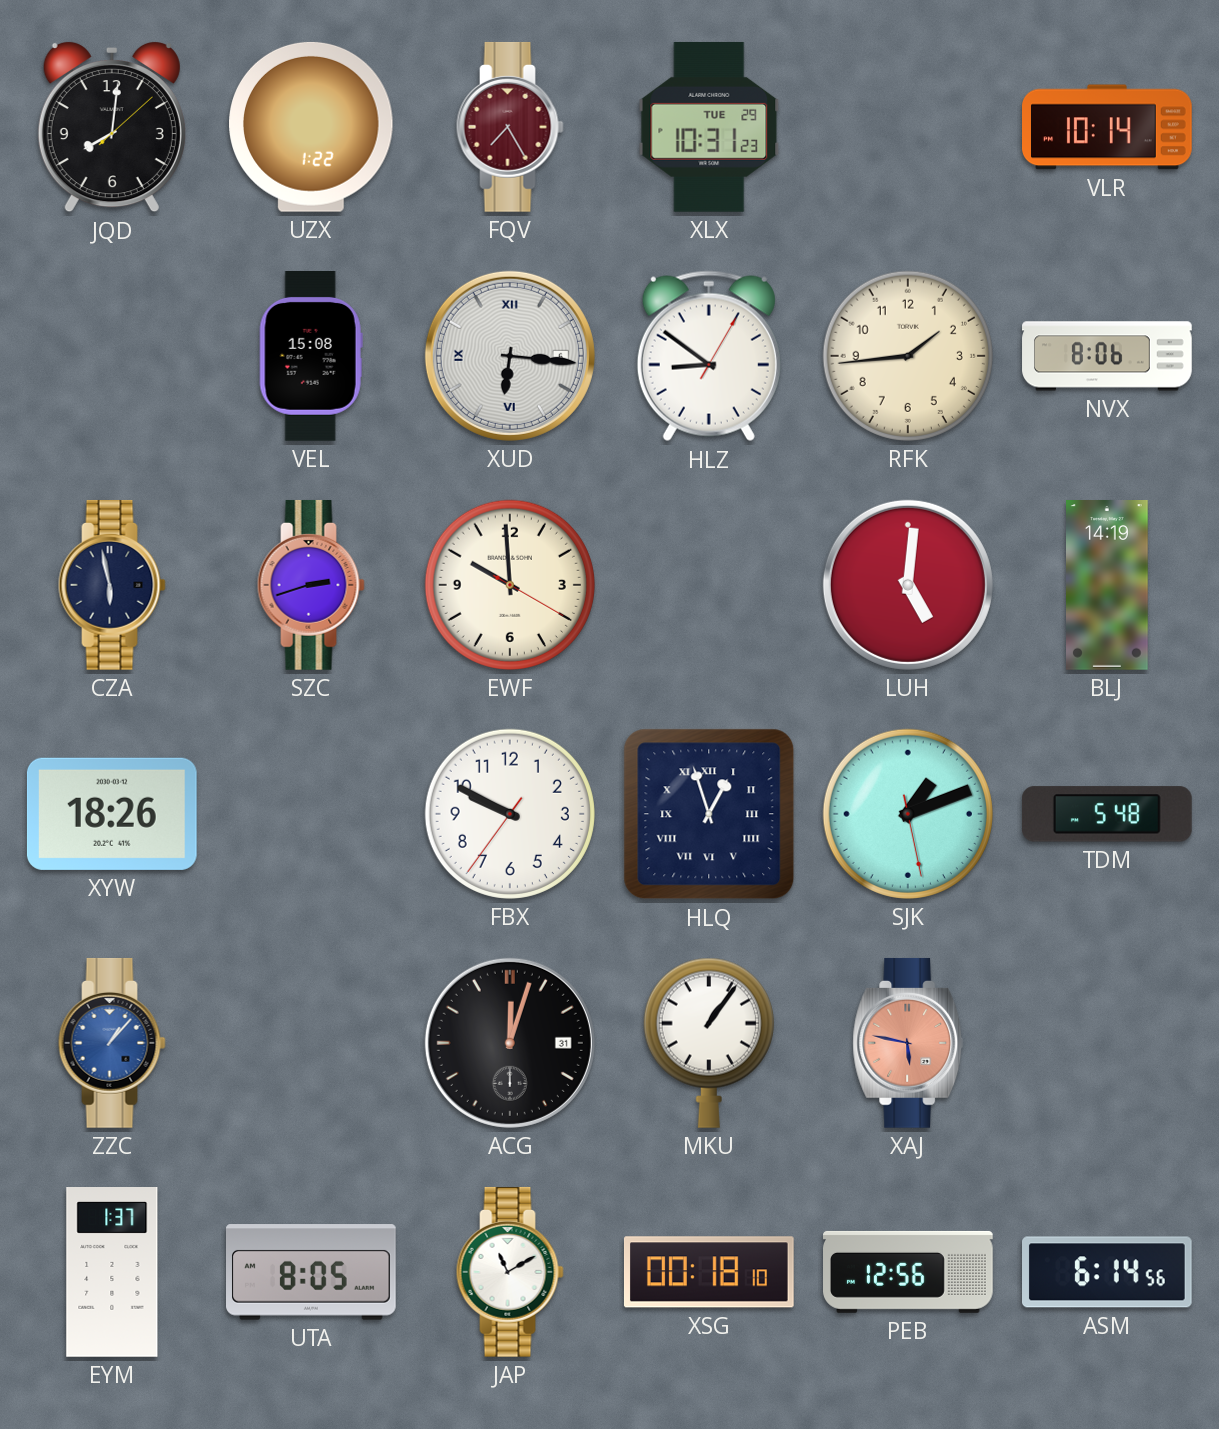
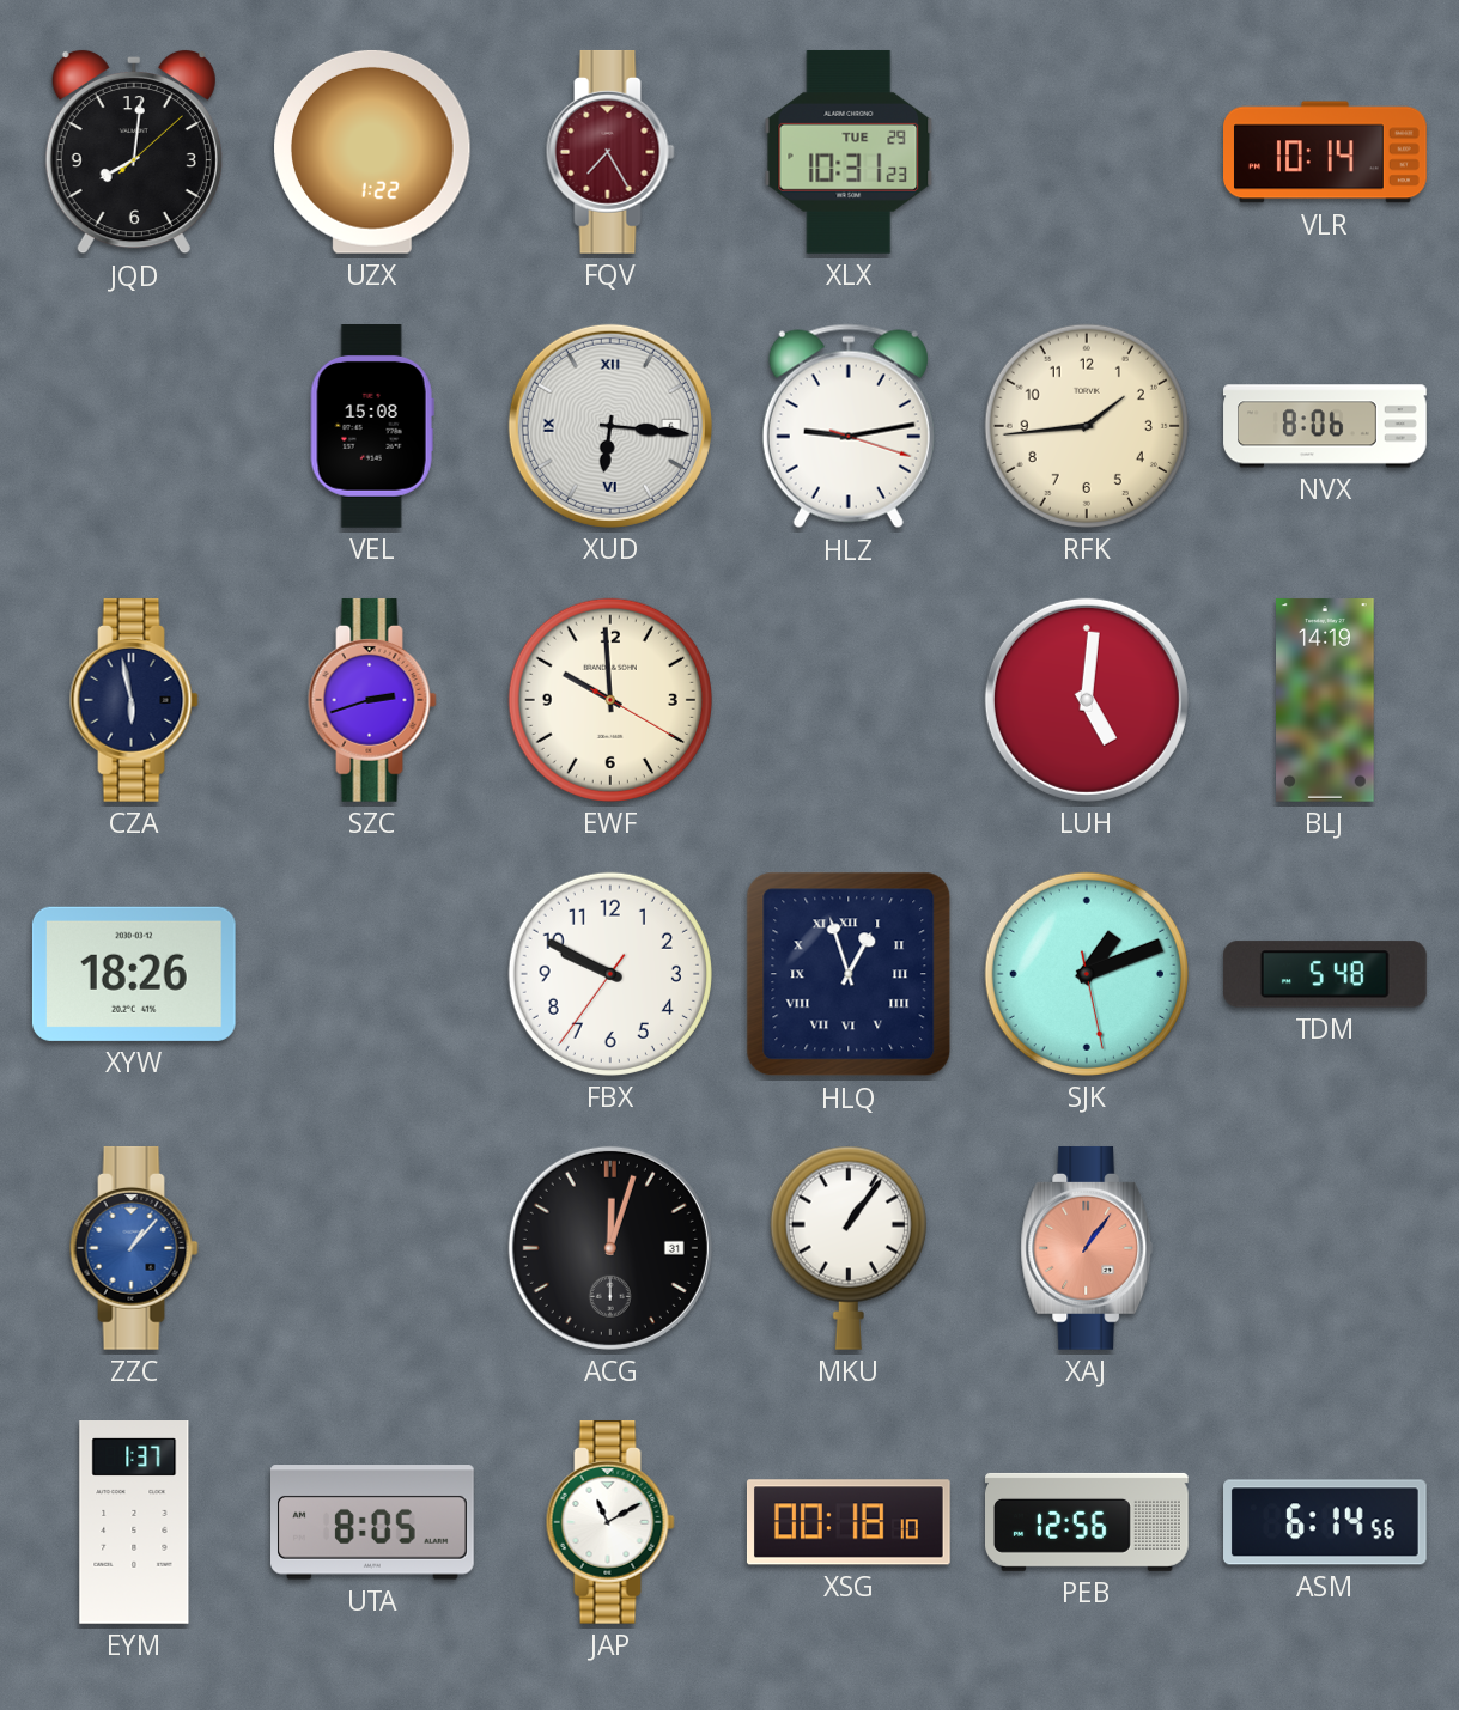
HLZ: 8:51 -> 9:13 (849, 426)
XAJ: 5:47 -> 1:06 (1087, 1248)
